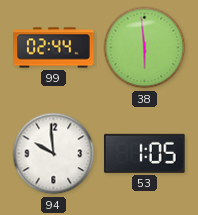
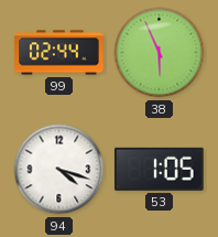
38: 5:59 -> 5:56 (160, 53)
94: 9:59 -> 4:18 (59, 170)
